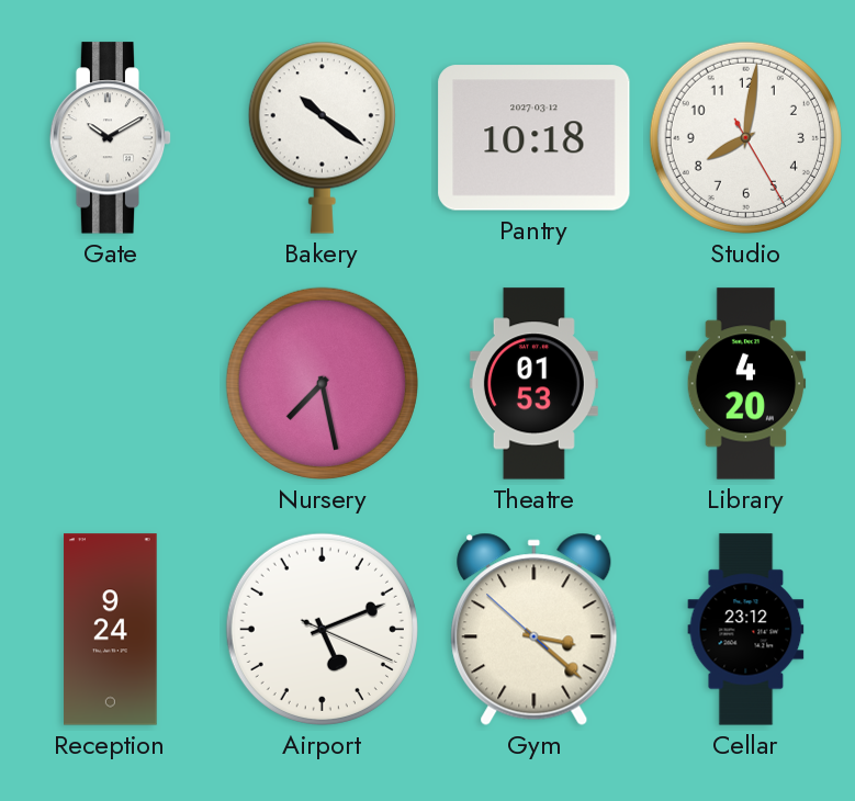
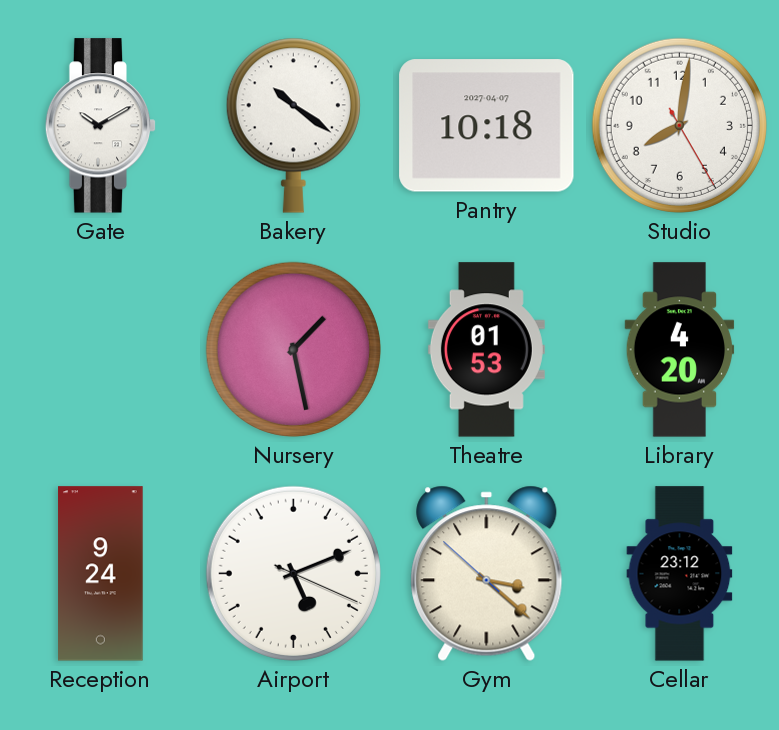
Pantry date: 2027-03-12 -> 2027-04-07 (487, 126)
Nursery: 7:28 -> 1:28 (293, 349)
